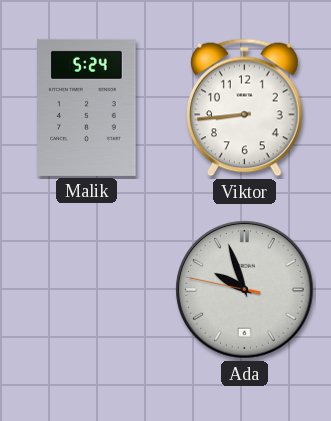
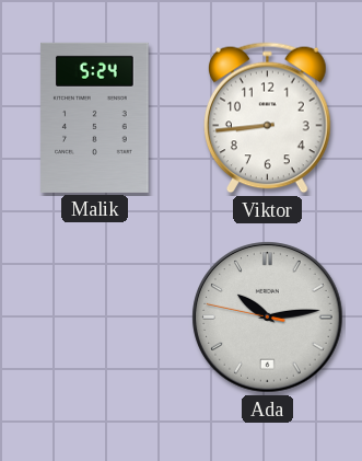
Ada: 9:56 -> 10:13 (268, 318)
